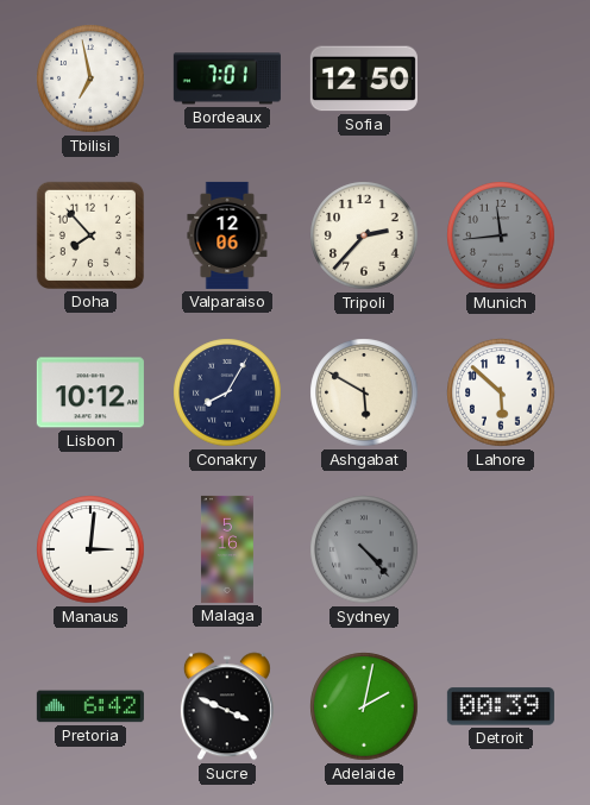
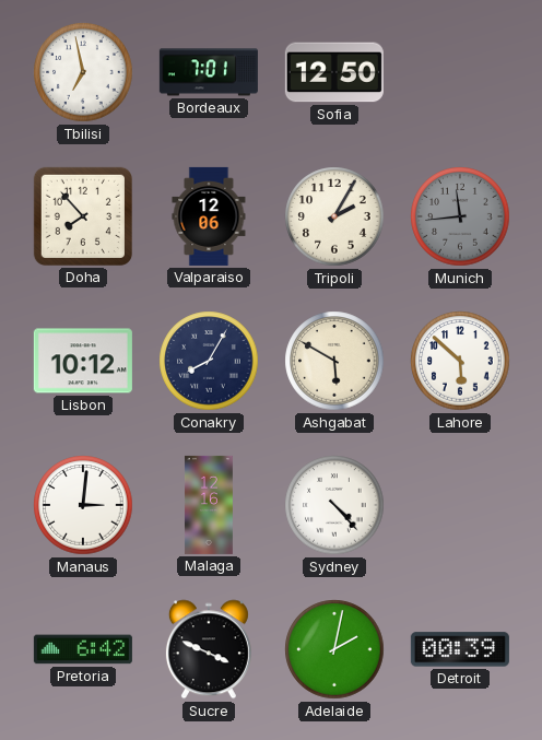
Tripoli: 2:37 -> 2:05 (334, 216)
Malaga: 5:16 -> 12:16 (209, 505)
Sydney dial: grey -> white (334, 505)
